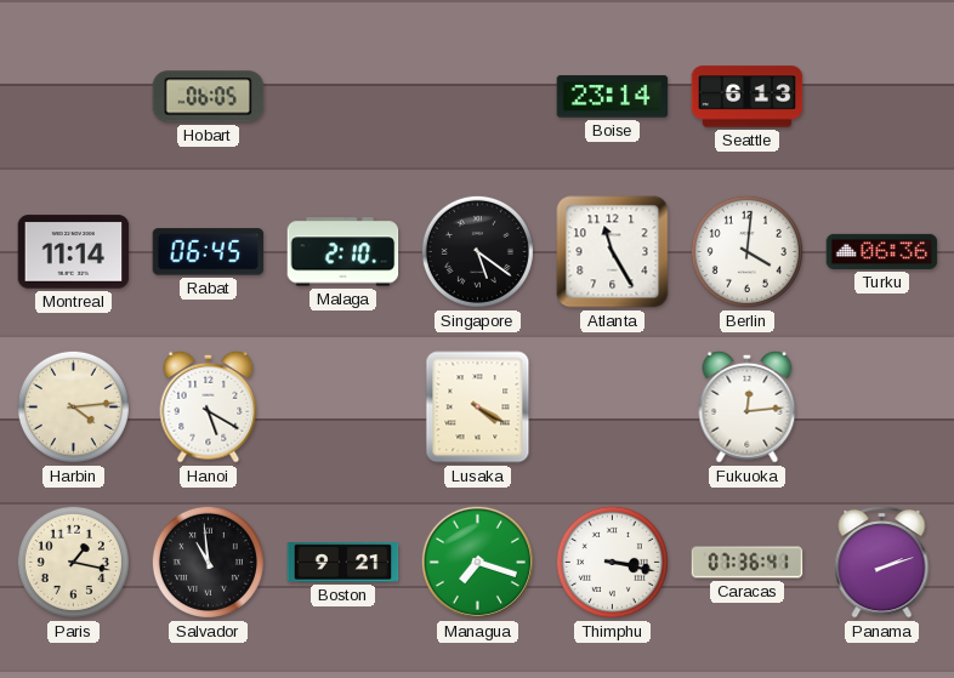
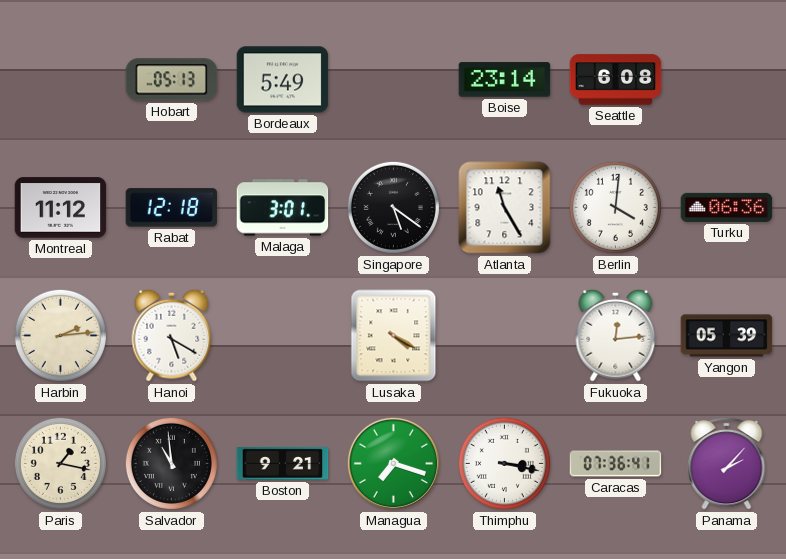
Hobart: 06:05 -> 05:13 (172, 80)
Bordeaux: none -> 5:49 (283, 80)
Seattle: 6:13 -> 6:08 (616, 80)
Montreal: 11:14 -> 11:12 (61, 208)
Rabat: 06:45 -> 12:18 (172, 208)
Malaga: 2:10 -> 3:01 (283, 208)
Harbin: 4:14 -> 2:14 (60, 335)
Yangon: none -> 05:39 (727, 336)
Panama: 2:12 -> 2:07 (727, 463)
